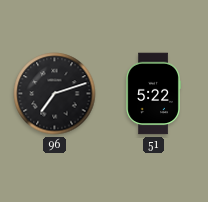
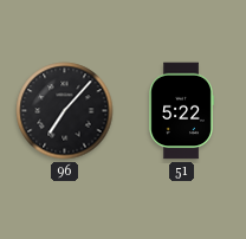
96: 7:12 -> 7:07 (65, 111)
